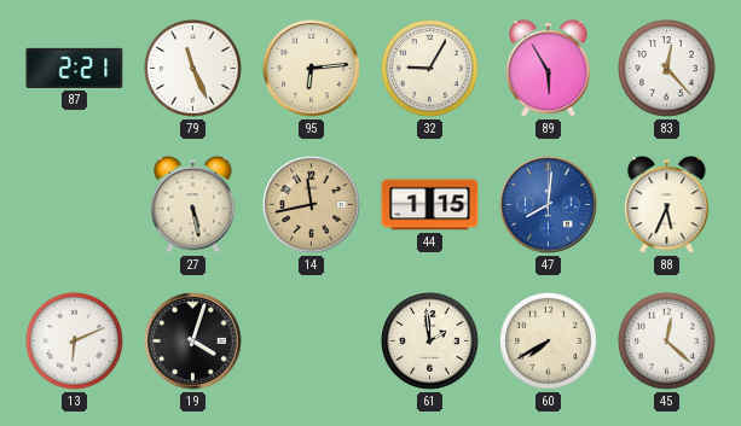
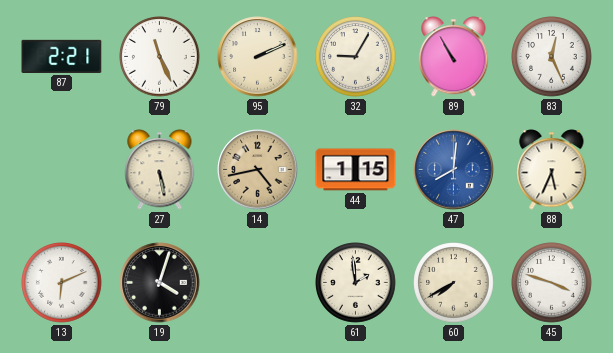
95: 6:14 -> 2:11 (258, 57)
89: 5:55 -> 10:55 (454, 57)
83: 12:23 -> 12:26 (552, 57)
14: 11:43 -> 4:43 (258, 170)
45: 12:22 -> 3:48 (552, 283)
